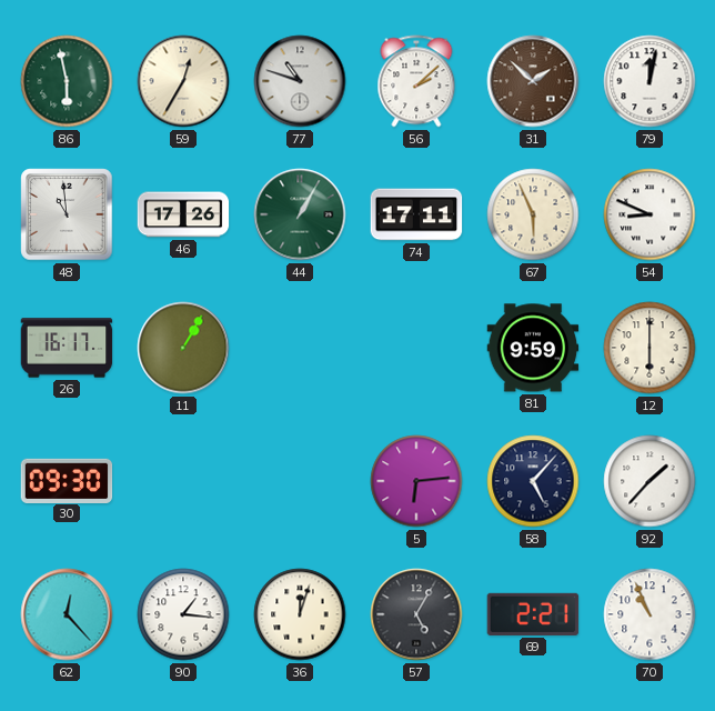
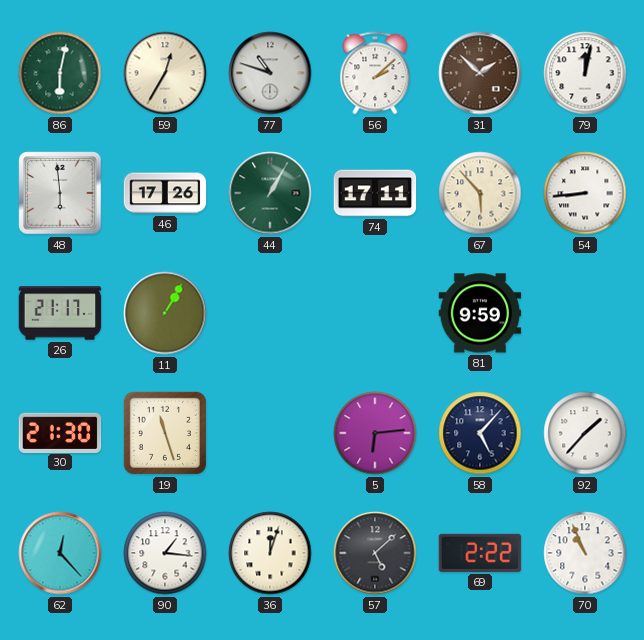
86: 5:58 -> 6:02 (60, 73)
48: 10:59 -> 5:59 (60, 193)
67: 5:56 -> 5:53 (480, 193)
54: 8:49 -> 8:44 (585, 193)
26: 16:17 -> 21:17 (60, 313)
12: 6:00 -> none (649, 348)
30: 09:30 -> 21:30 (60, 432)
19: none -> 11:27 (165, 433)
57: 5:05 -> 5:08 (375, 553)
69: 2:21 -> 2:22 (480, 553)
